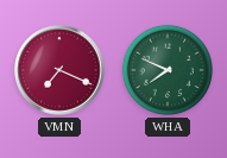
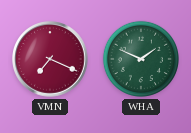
WHA: 7:49 -> 1:49 (141, 59)
